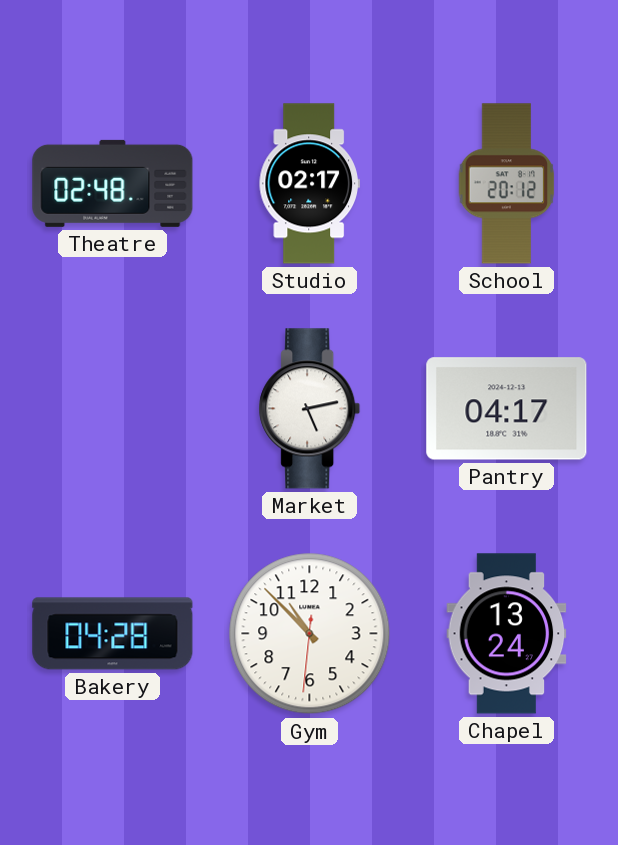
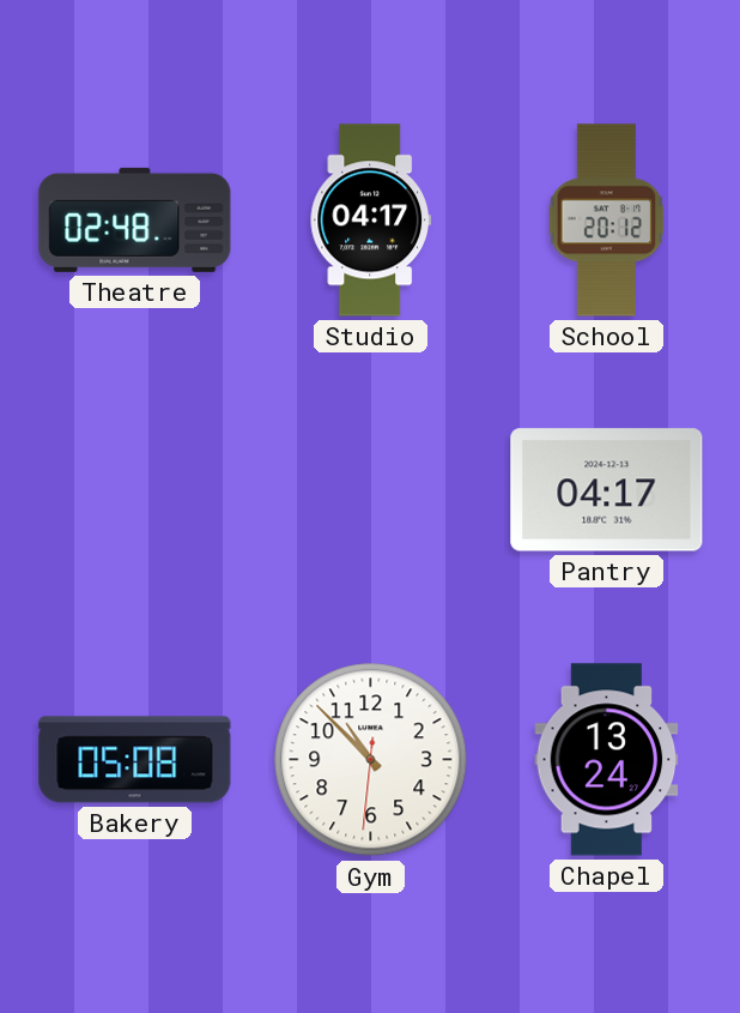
Studio: 02:17 -> 04:17 (370, 221)
Market: 5:13 -> none (310, 409)
Bakery: 04:28 -> 05:08 (135, 760)
